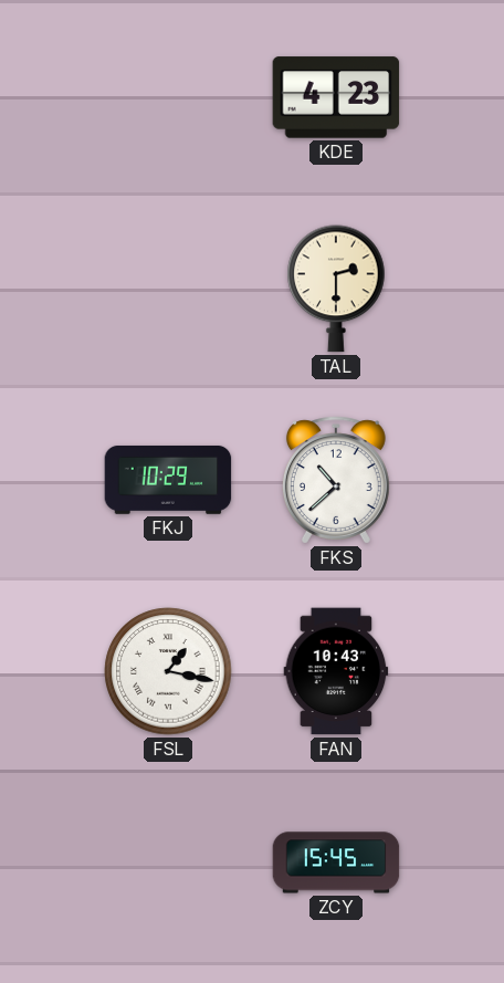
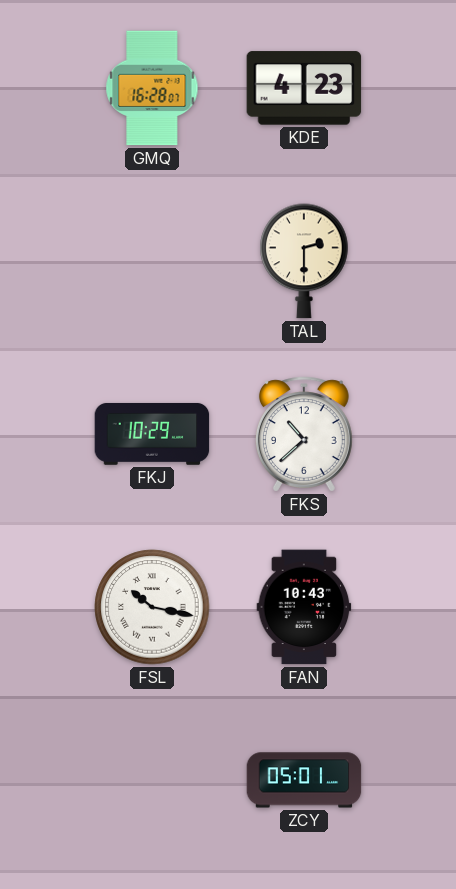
GMQ: none -> 16:28 (152, 88)
FSL: 1:17 -> 10:17 (152, 607)
ZCY: 15:45 -> 05:01 (304, 780)
